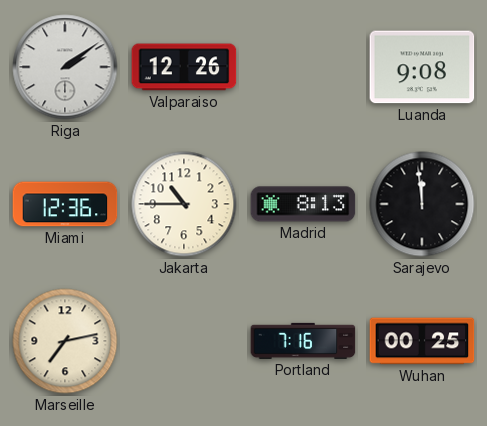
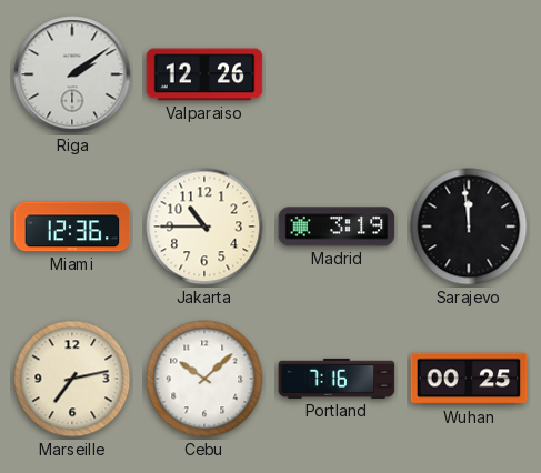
Luanda: 9:08 -> none (422, 67)
Madrid: 8:13 -> 3:19 (337, 227)
Cebu: none -> 10:08 (204, 379)
